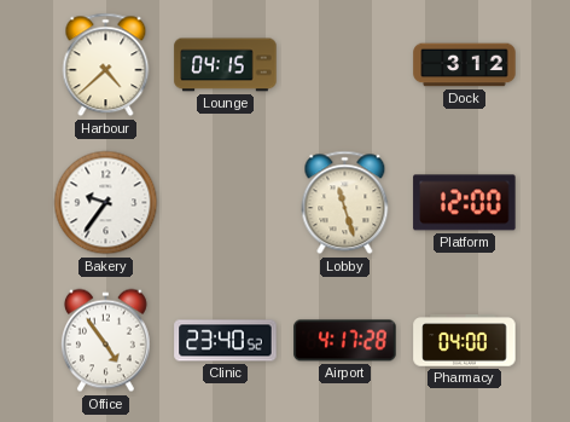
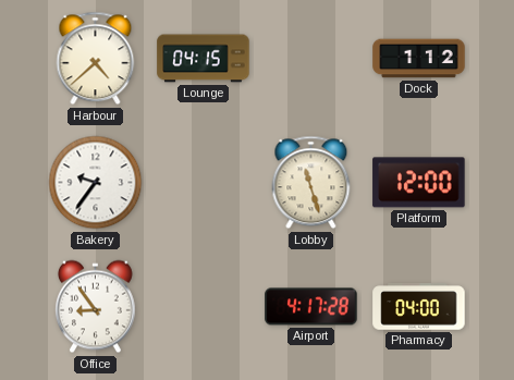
Dock: 3:12 -> 1:12 (419, 59)
Office: 4:54 -> 8:54 (95, 307)
Clinic: 23:40 -> none (226, 341)
